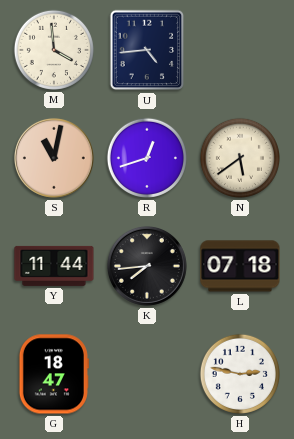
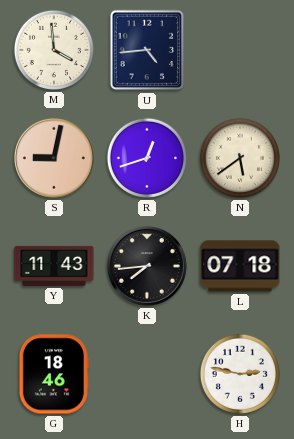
S: 11:02 -> 9:02 (54, 158)
Y: 11:44 -> 11:43 (54, 266)
G: 18:47 -> 18:46 (54, 374)
